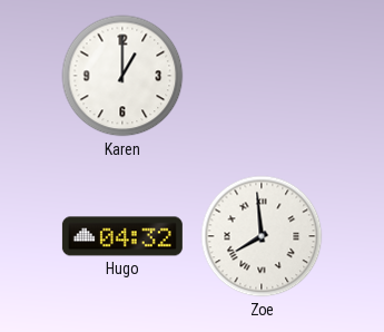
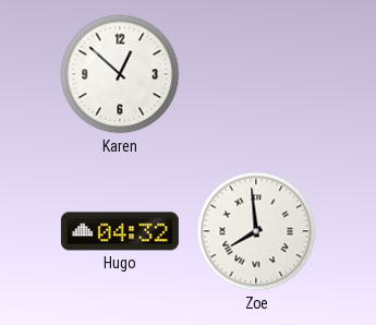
Karen: 1:00 -> 12:52 (120, 74)
